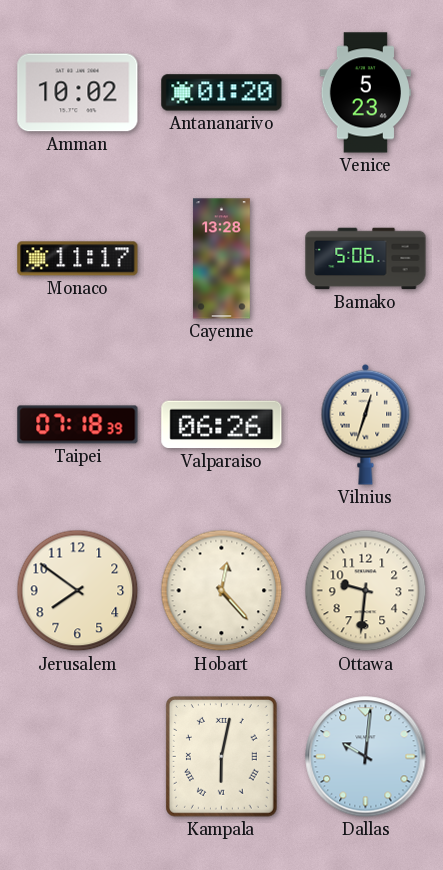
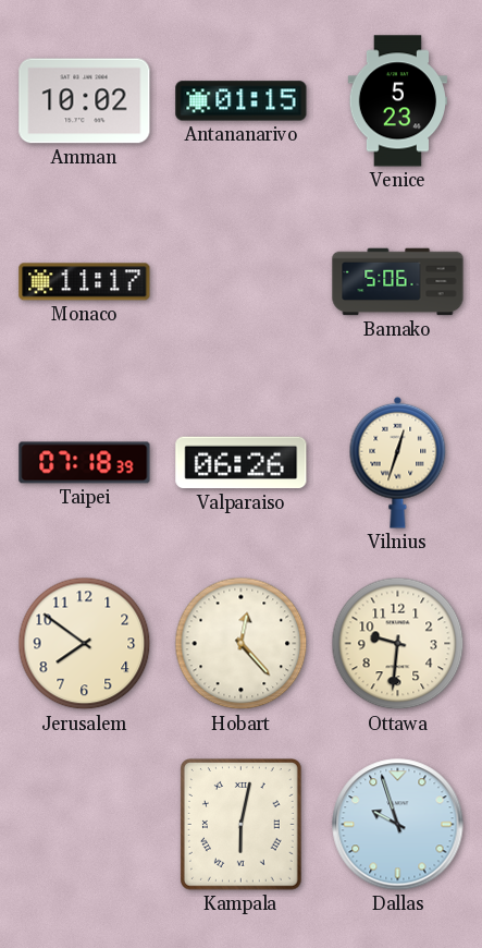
Antananarivo: 01:20 -> 01:15 (242, 101)
Cayenne: 13:28 -> none (221, 259)
Dallas: 10:01 -> 9:57 (398, 825)
